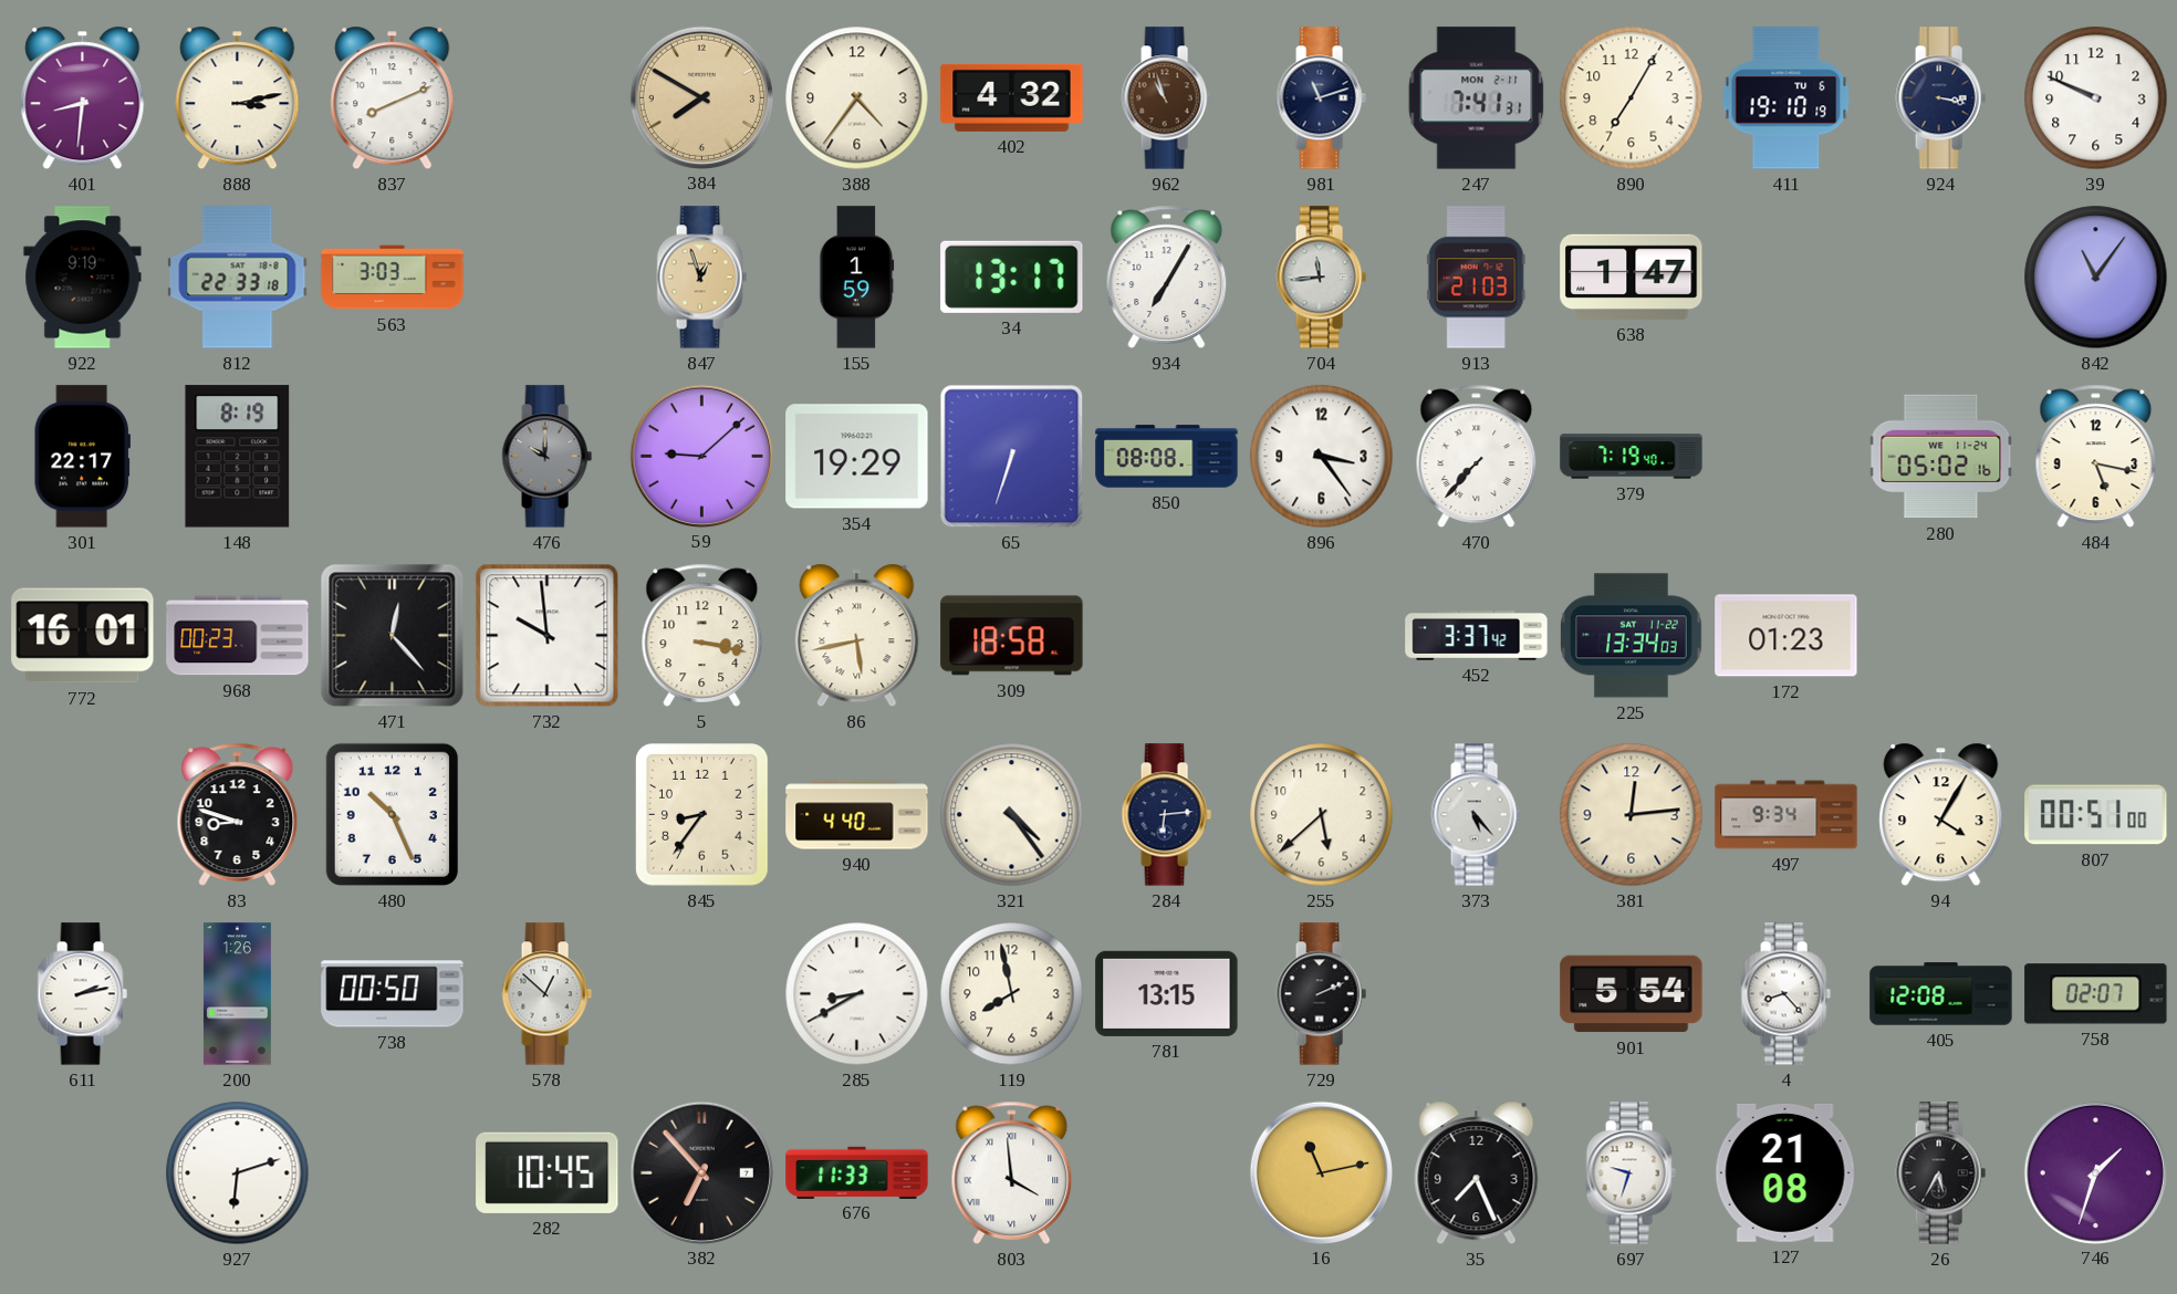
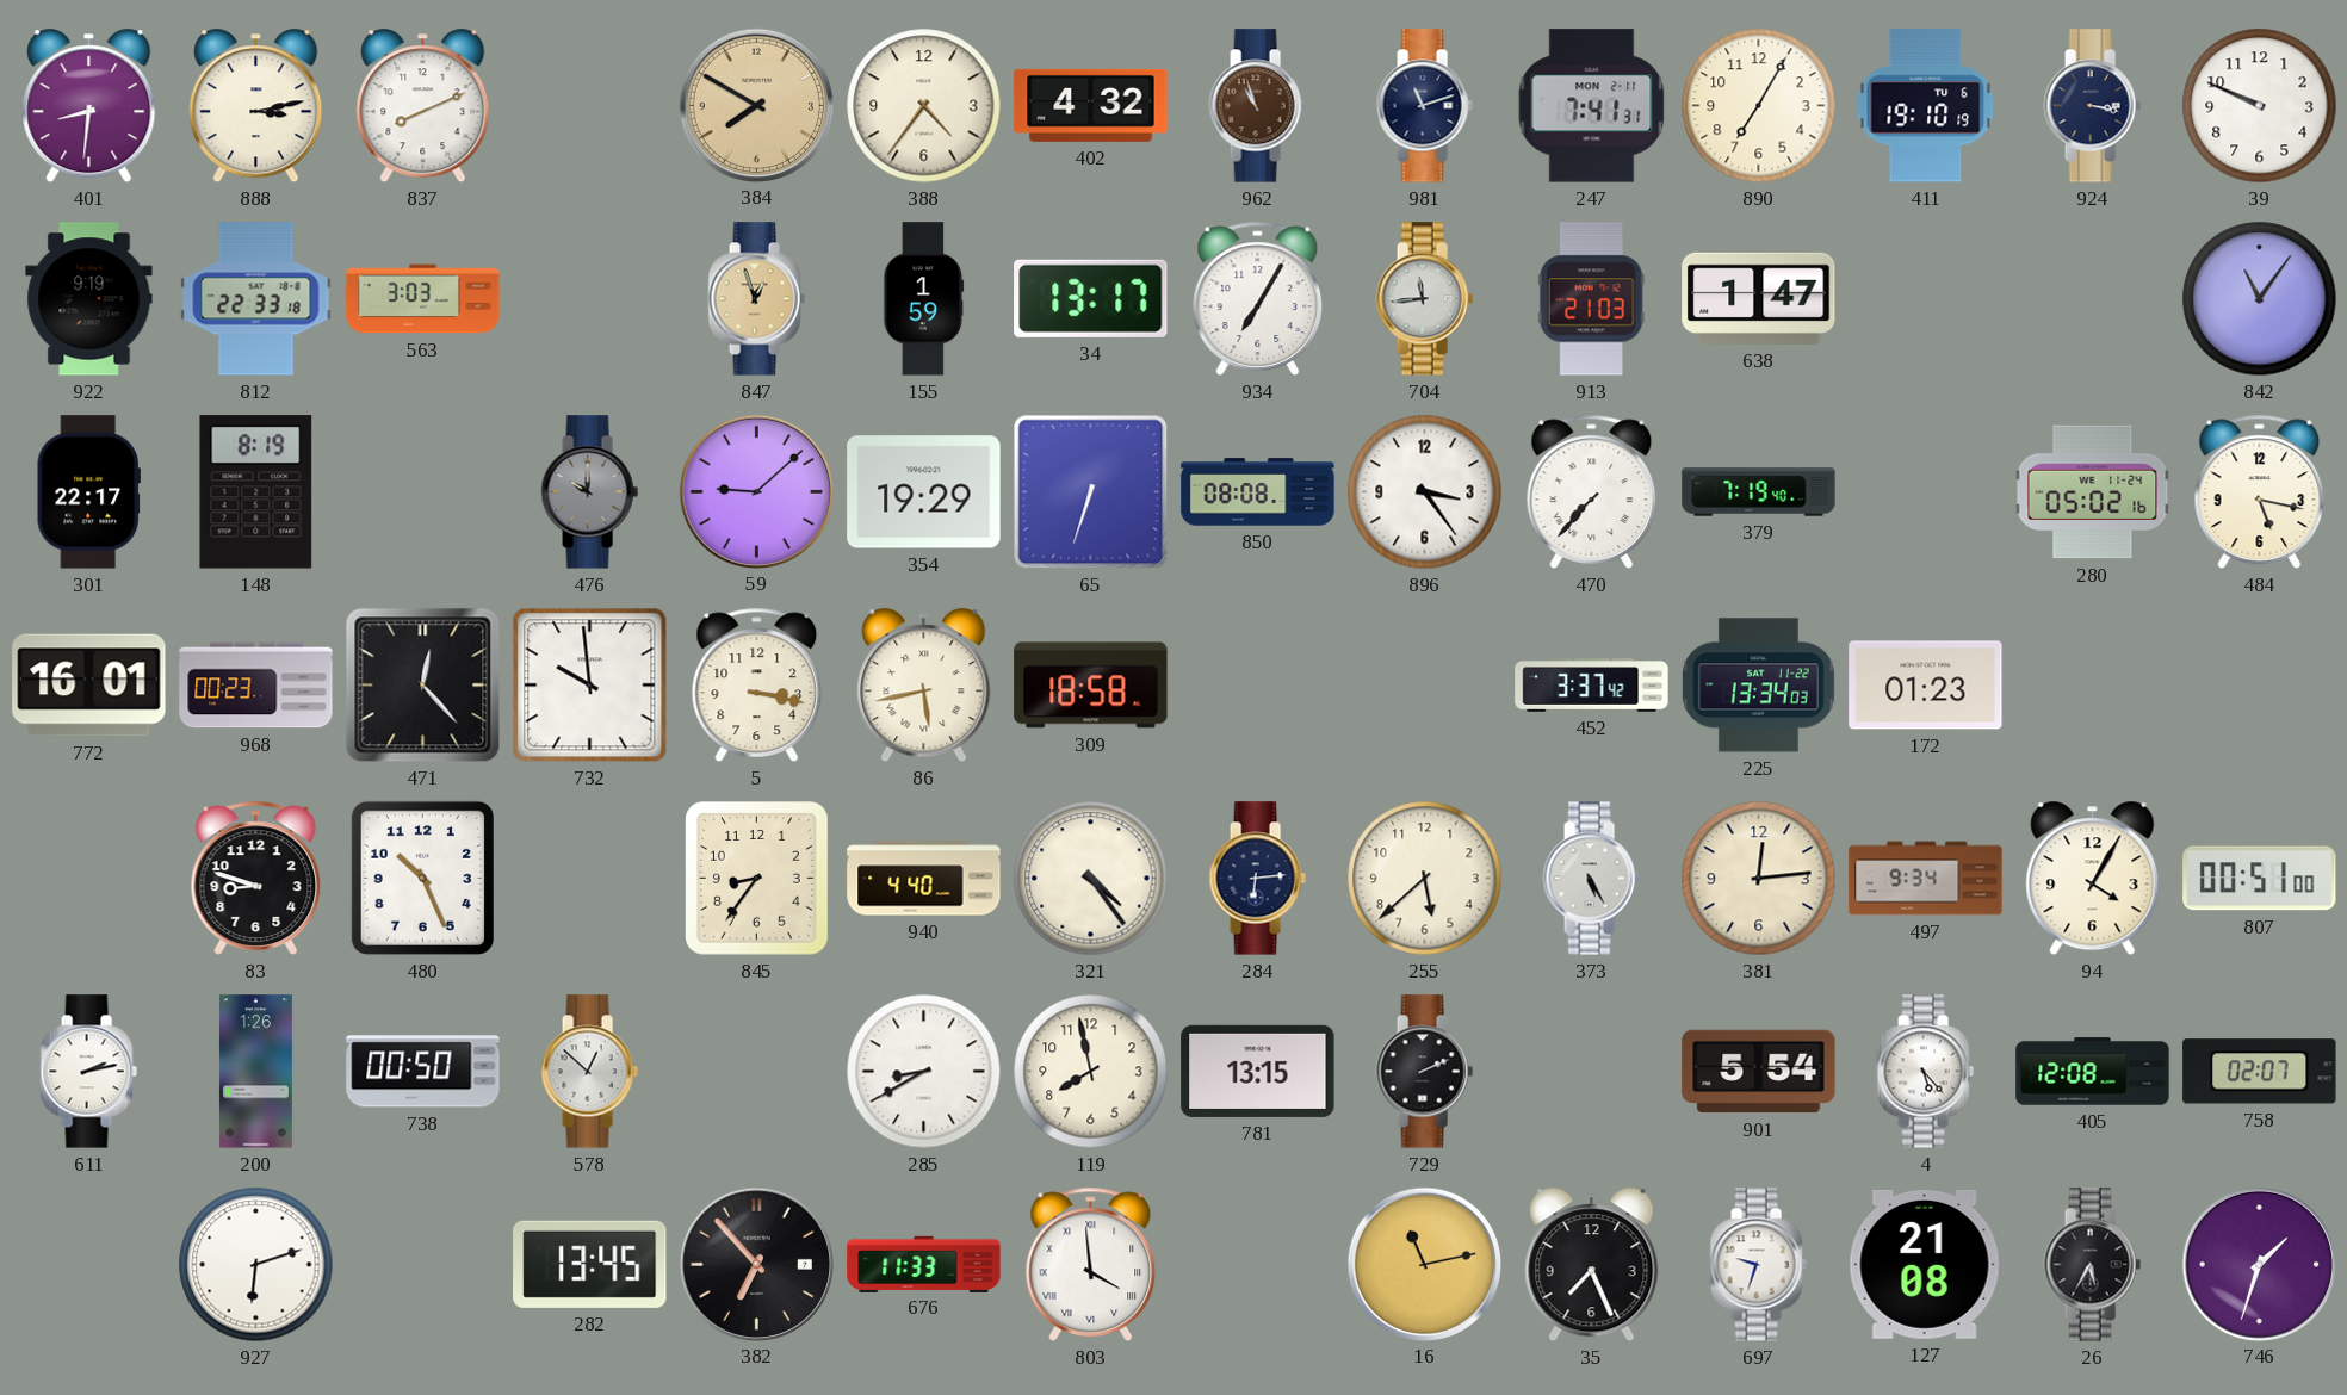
373: 5:23 -> 5:25 (1591, 879)
4: 8:23 -> 5:23 (1925, 1072)
282: 10:45 -> 13:45 (590, 1264)
